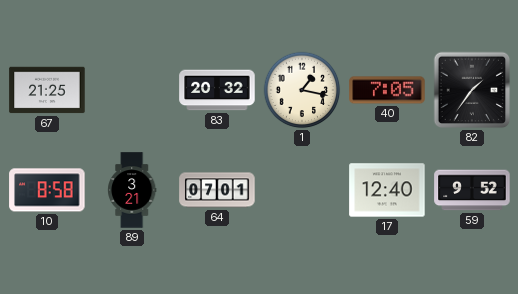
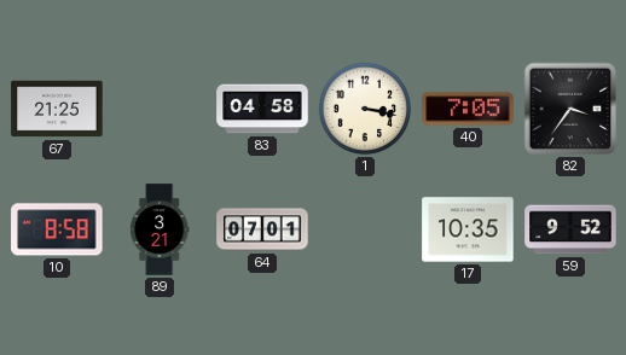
83: 20:32 -> 04:58 (262, 109)
1: 1:17 -> 3:17 (365, 109)
82: 1:36 -> 3:36 (570, 109)
17: 12:40 -> 10:35 (468, 229)
